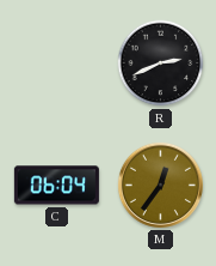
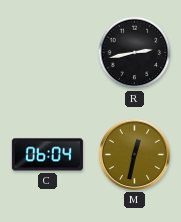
R: 2:41 -> 2:43 (135, 53)
M: 12:36 -> 12:32 (134, 154)
